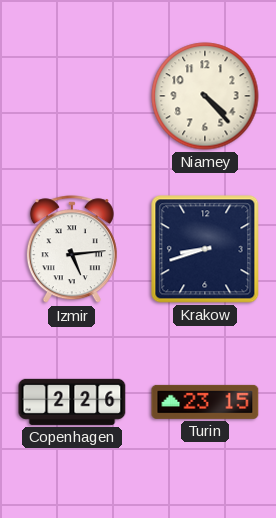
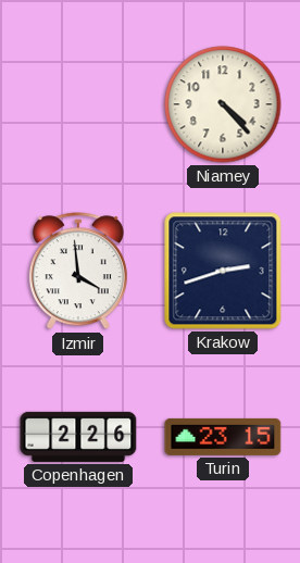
Izmir: 5:14 -> 3:59 (78, 272)
Krakow: 8:42 -> 2:42 (223, 271)
